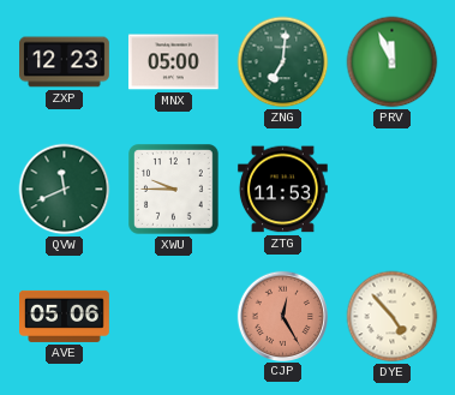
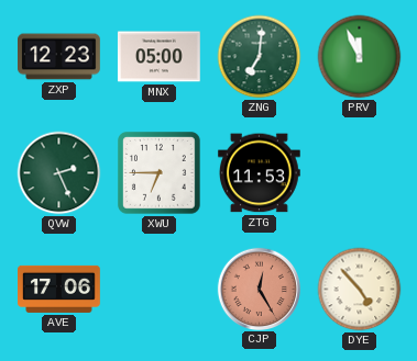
QVW: 11:41 -> 2:26 (59, 173)
XWU: 9:45 -> 6:45 (160, 173)
AVE: 05:06 -> 17:06 (59, 289)
